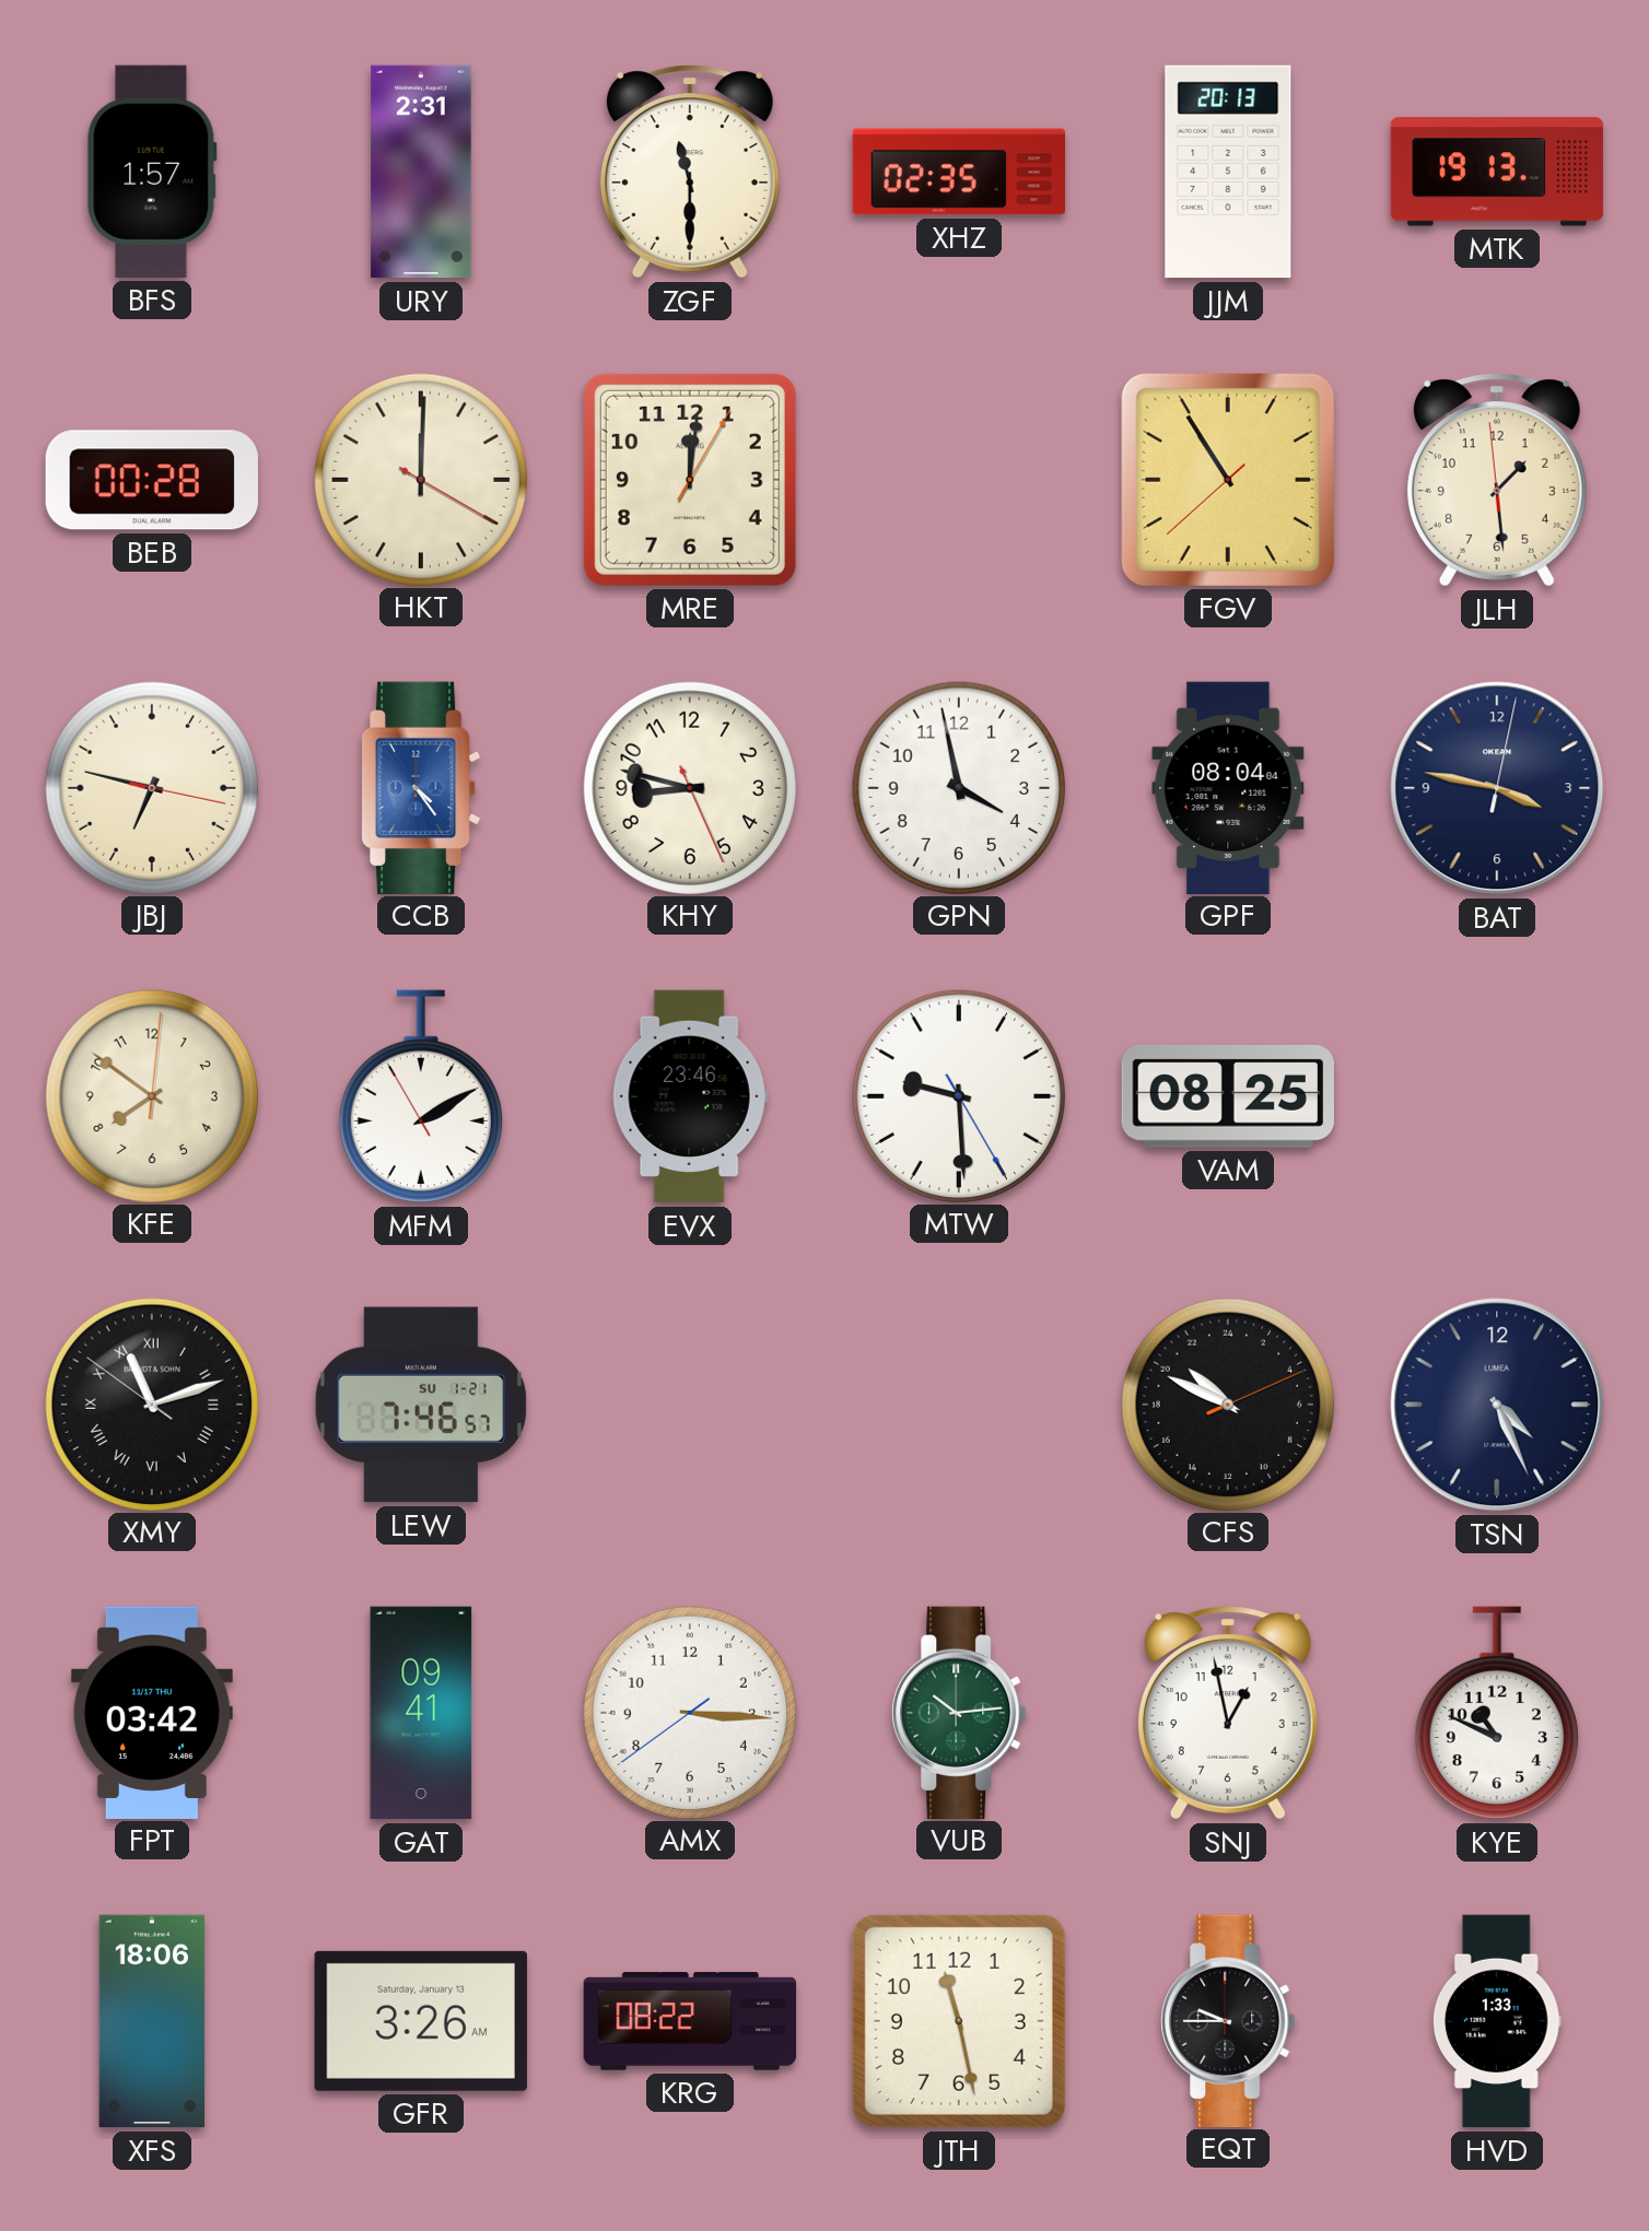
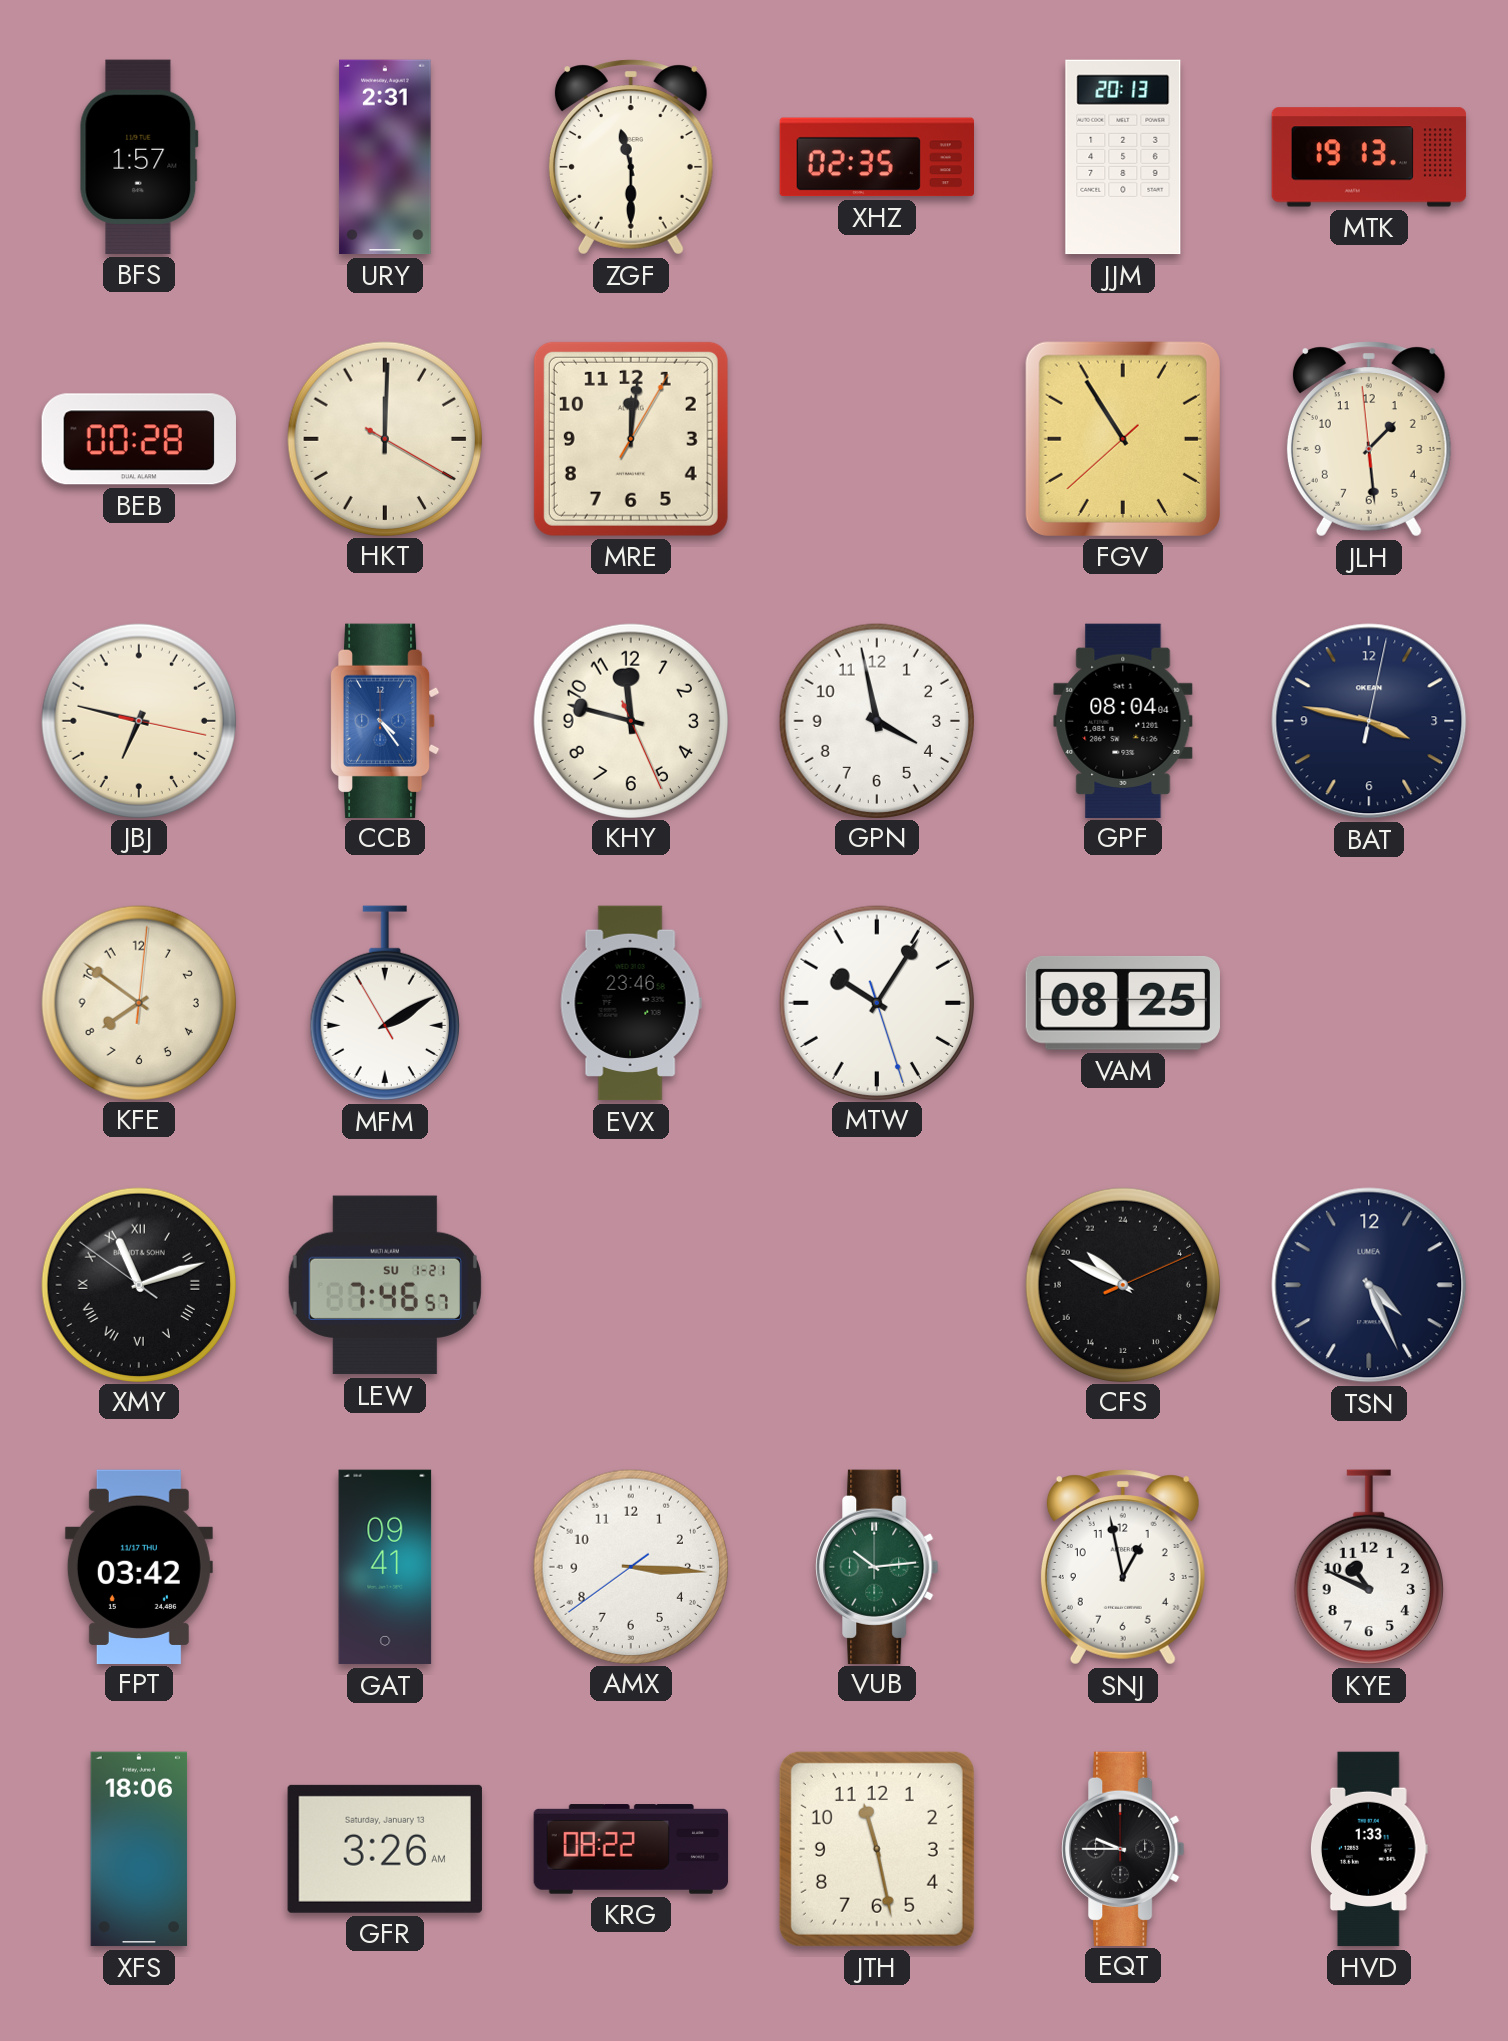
KHY: 8:47 -> 11:47 (630, 720)
MTW: 9:29 -> 10:05 (876, 1002)
